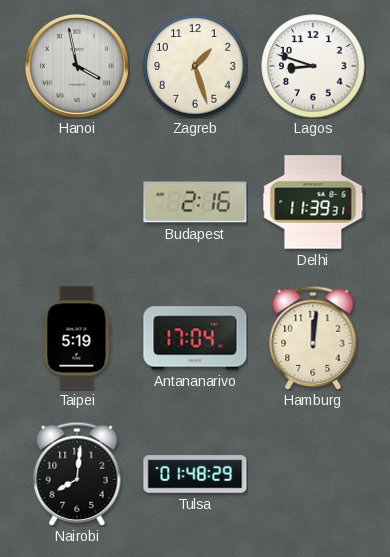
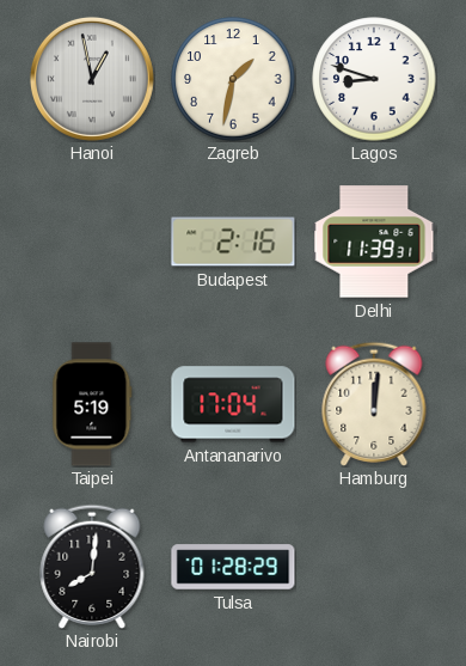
Hanoi: 3:58 -> 12:58 (92, 79)
Zagreb: 1:27 -> 1:32 (233, 79)
Tulsa: 01:48 -> 01:28 (233, 567)
